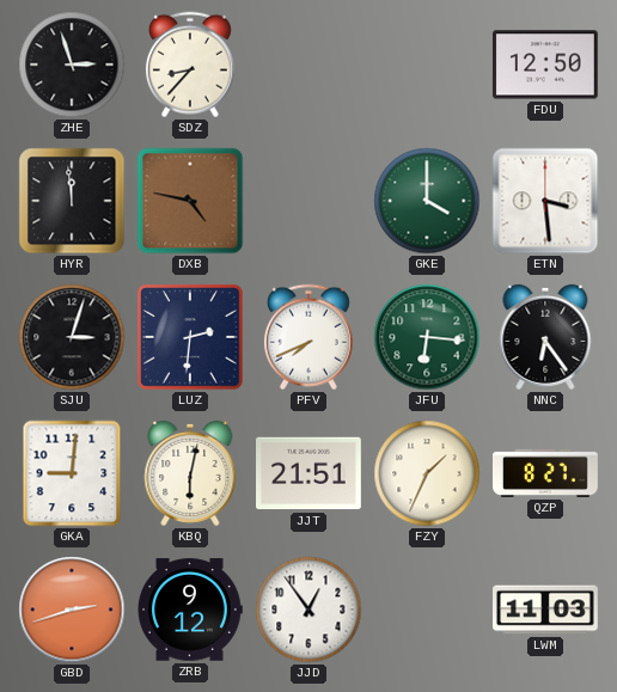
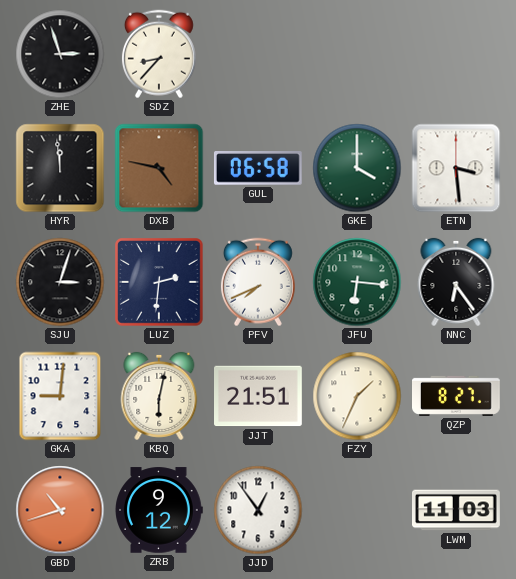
FDU: 12:50 -> none (545, 65)
GUL: none -> 06:58 (258, 169)
GBD: 2:42 -> 10:42 (60, 510)
